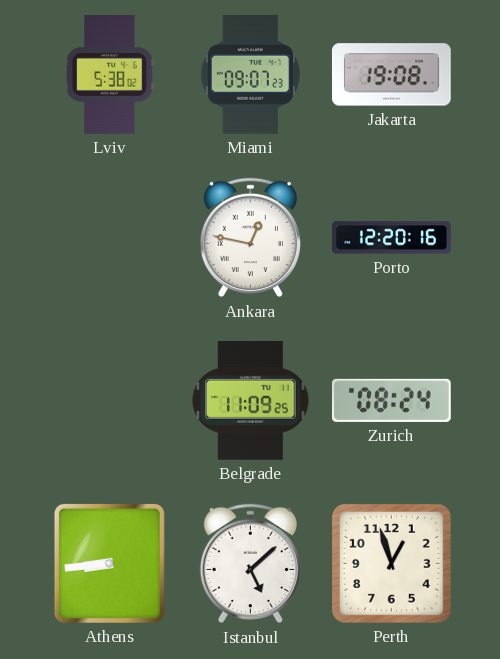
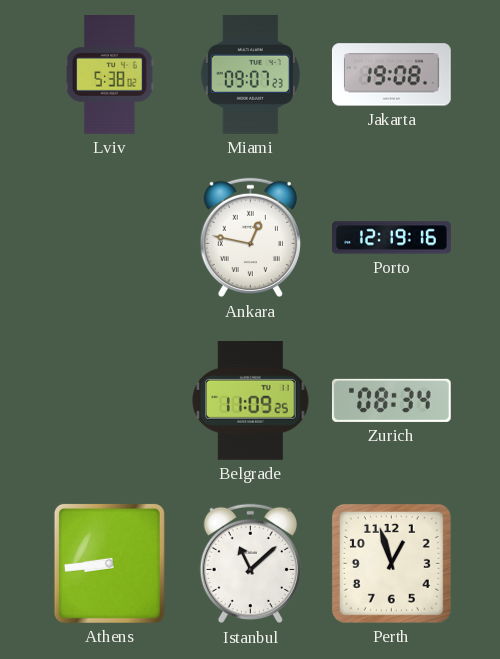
Porto: 12:20 -> 12:19 (392, 238)
Zurich: 08:24 -> 08:34 (391, 400)
Istanbul: 5:08 -> 11:08 (250, 564)
